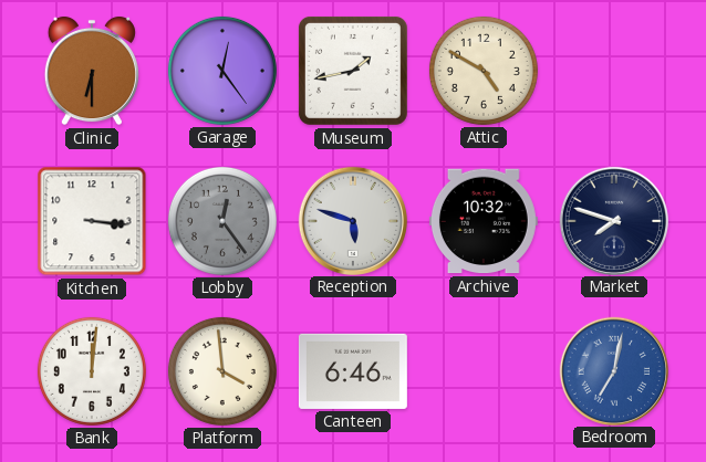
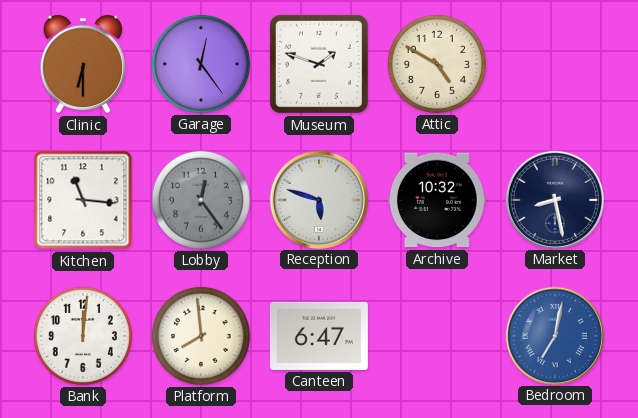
Museum: 1:43 -> 1:48 (319, 64)
Kitchen: 3:16 -> 11:16 (83, 200)
Market: 7:48 -> 8:28 (554, 199)
Platform: 3:59 -> 7:59 (201, 336)
Canteen: 6:46 -> 6:47 (319, 336)
